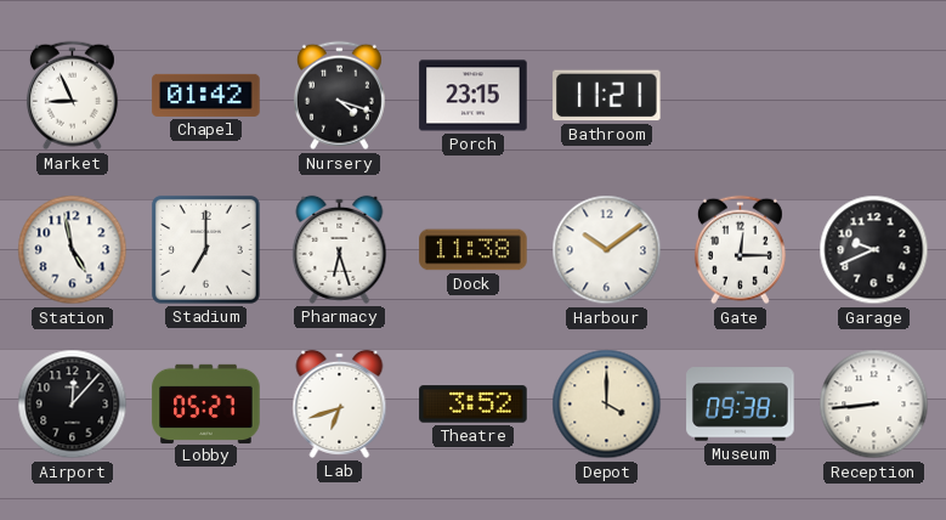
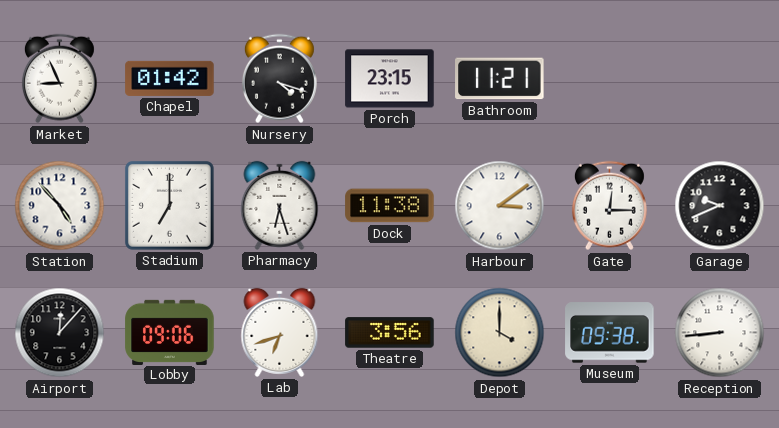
Station: 4:58 -> 4:53 (60, 206)
Harbour: 10:09 -> 3:09 (500, 206)
Lobby: 05:27 -> 09:06 (170, 332)
Theatre: 3:52 -> 3:56 (390, 333)
